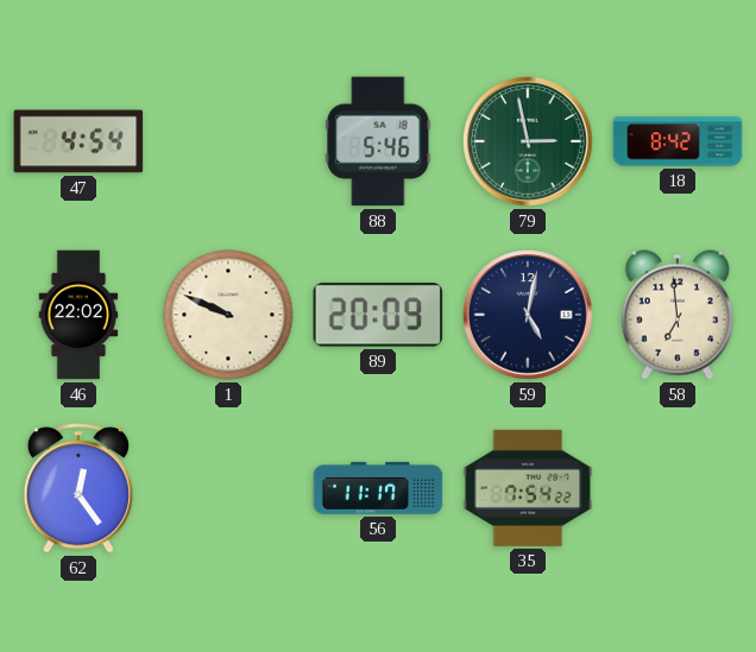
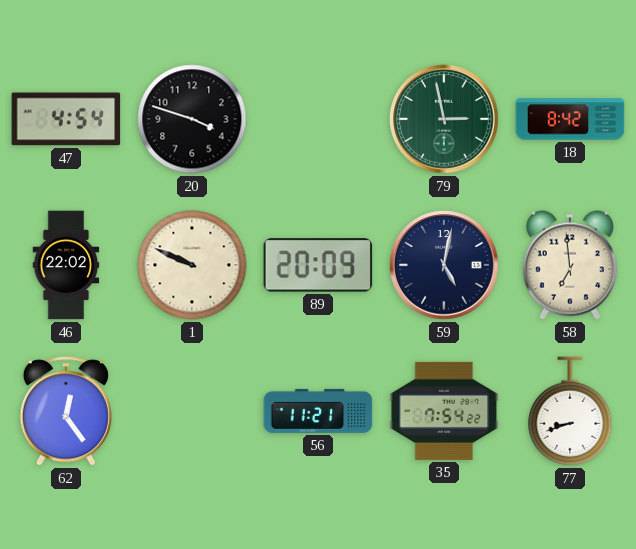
20: none -> 3:48 (192, 119)
88: 5:46 -> none (378, 141)
56: 11:17 -> 11:21 (318, 411)
77: none -> 8:42 (570, 411)
